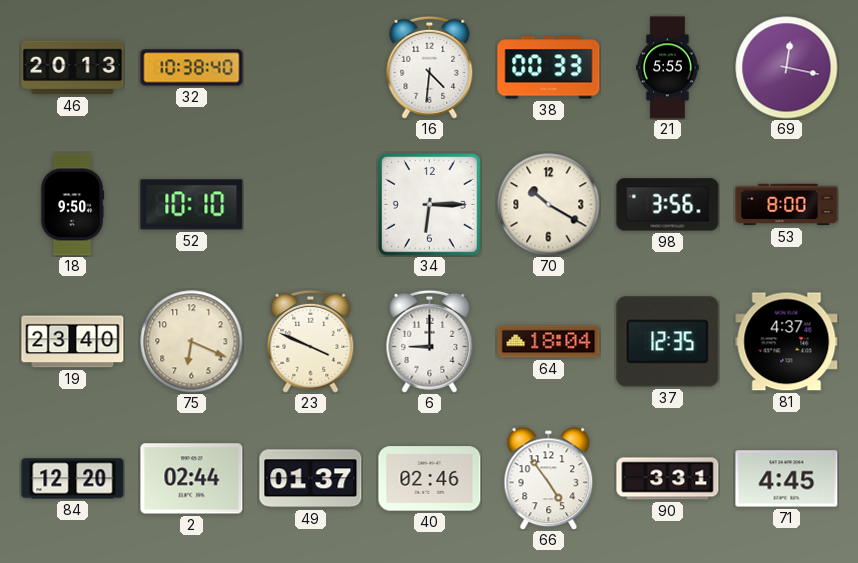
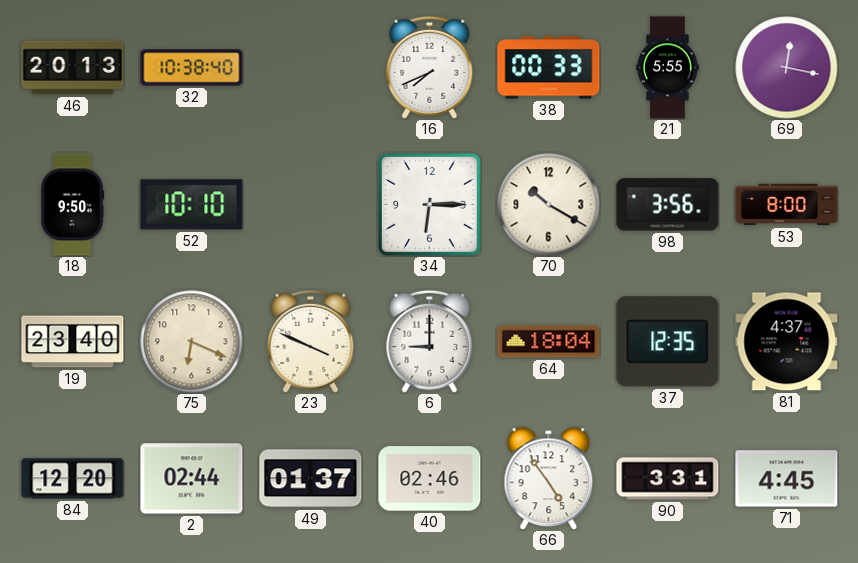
16: 4:31 -> 7:41 (430, 67)
